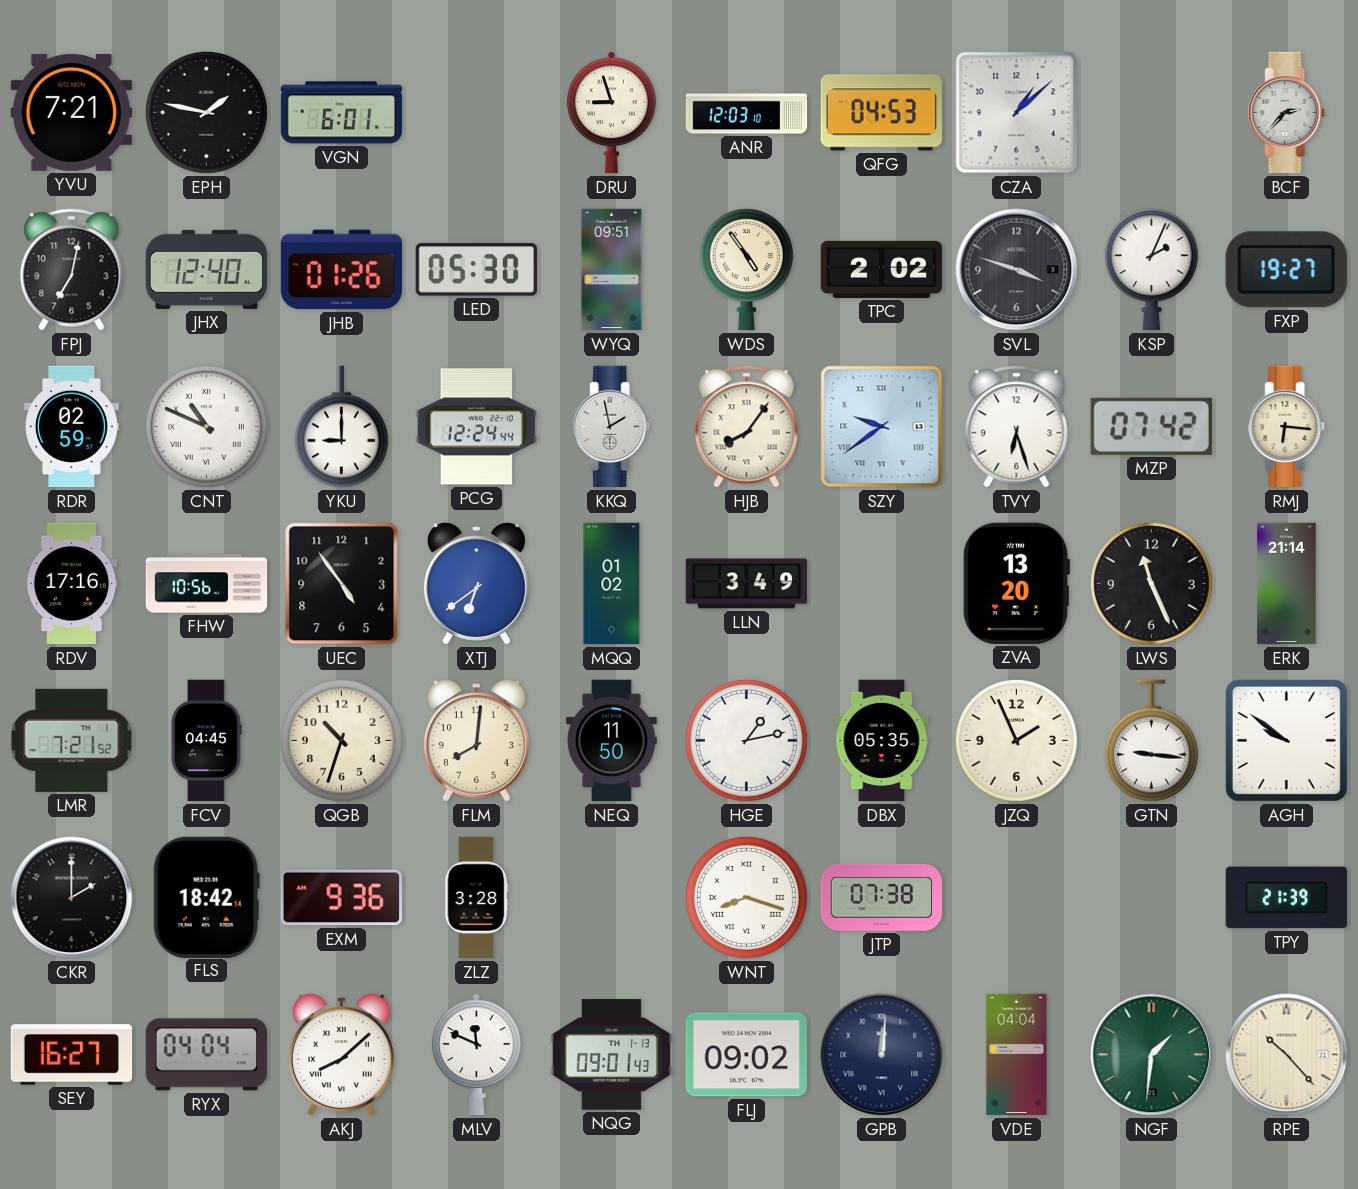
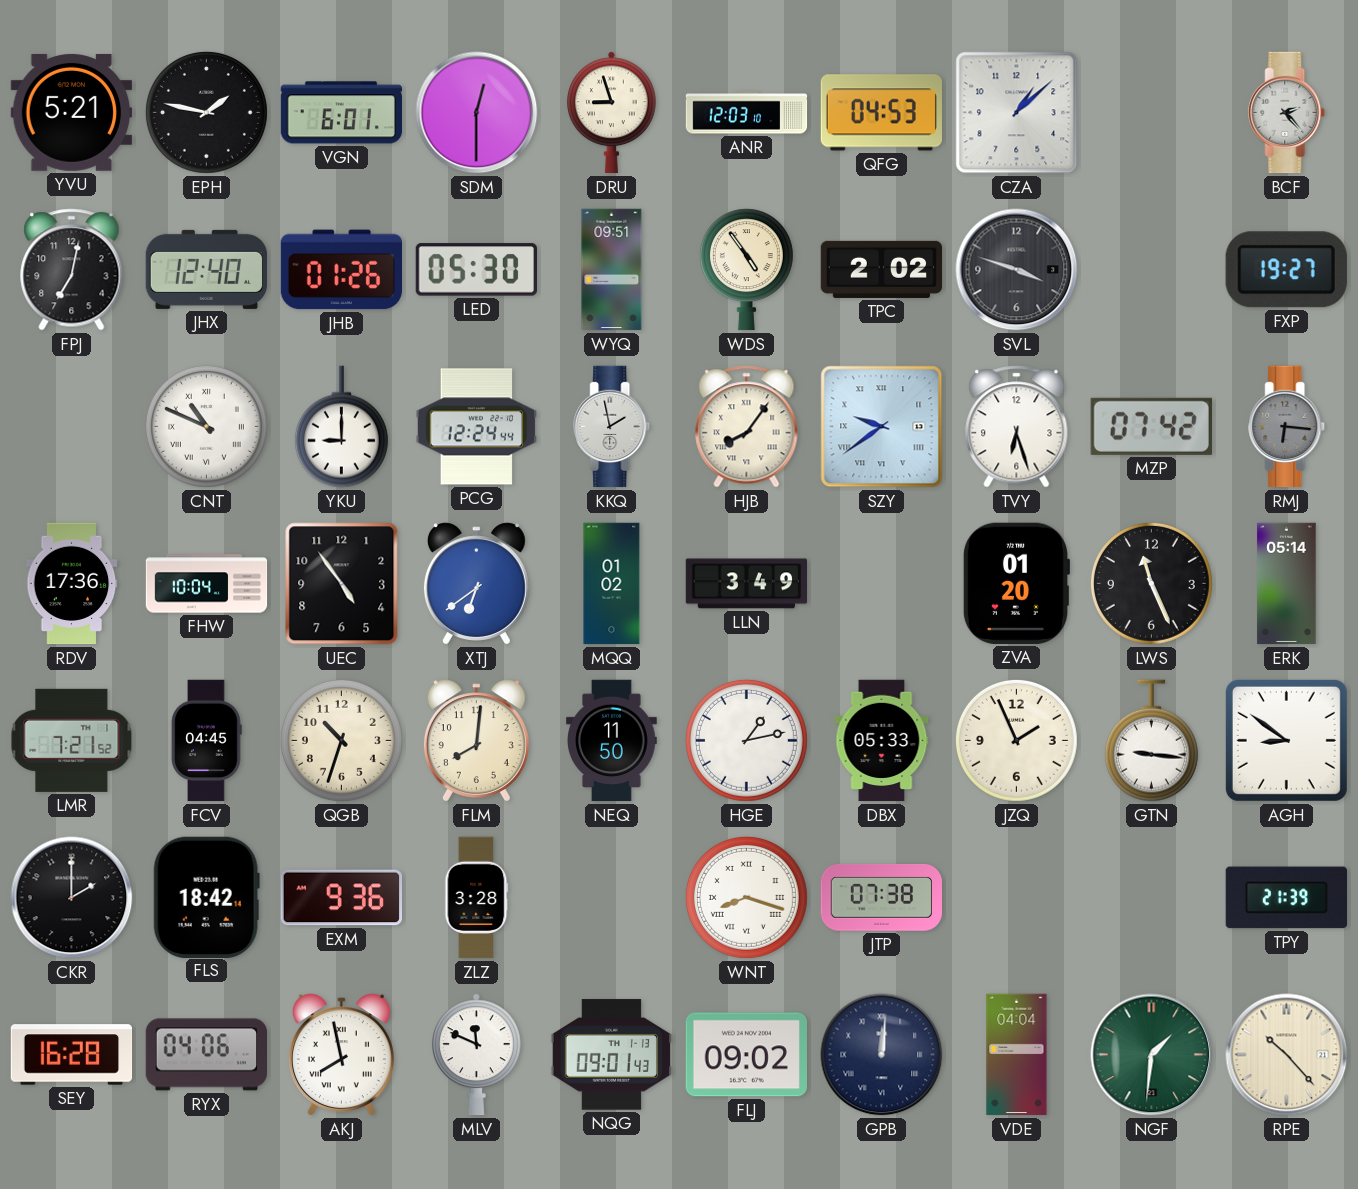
YVU: 7:21 -> 5:21 (71, 112)
SDM: none -> 12:30 (477, 113)
BCF: 2:37 -> 2:23 (1287, 113)
KSP: 2:04 -> none (1151, 270)
RDR: 02:59 -> none (72, 427)
RMJ dial: cream -> grey (1287, 427)
RDV: 17:16 -> 17:36 (72, 584)
FHW: 10:56 -> 10:04 (207, 584)
ZVA: 13:20 -> 01:20 (1015, 583)
ERK: 21:14 -> 05:14 (1287, 584)
DBX: 05:35 -> 05:33 (882, 741)
AGH: 9:51 -> 8:51 (1286, 740)
SEY: 16:27 -> 16:28 (72, 1055)
RYX: 04:04 -> 04:06 (207, 1055)
AKJ: 8:08 -> 7:58 (341, 1055)
